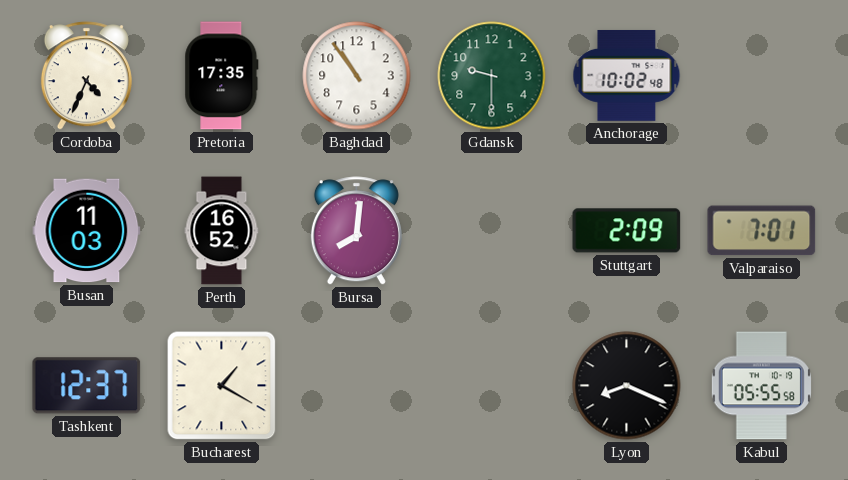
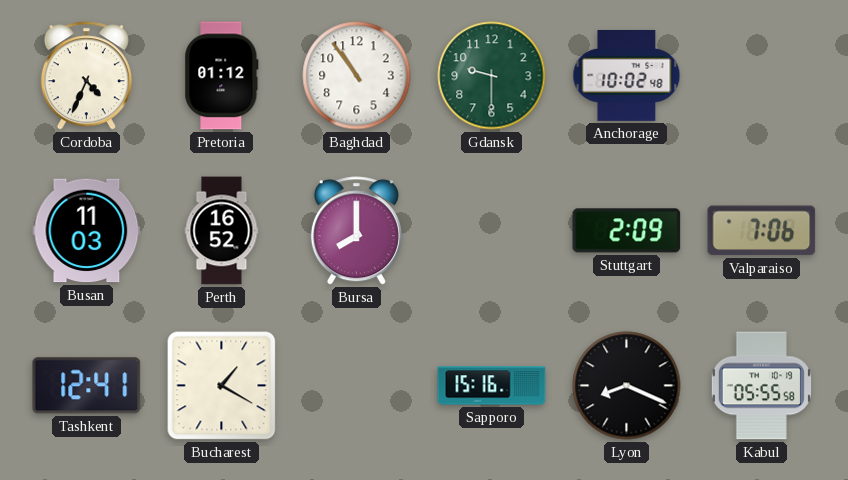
Pretoria: 17:35 -> 01:12 (222, 76)
Bursa: 8:01 -> 8:00 (356, 231)
Valparaiso: 7:01 -> 7:06 (762, 231)
Tashkent: 12:37 -> 12:41 (87, 386)
Sapporo: none -> 15:16 (492, 386)
